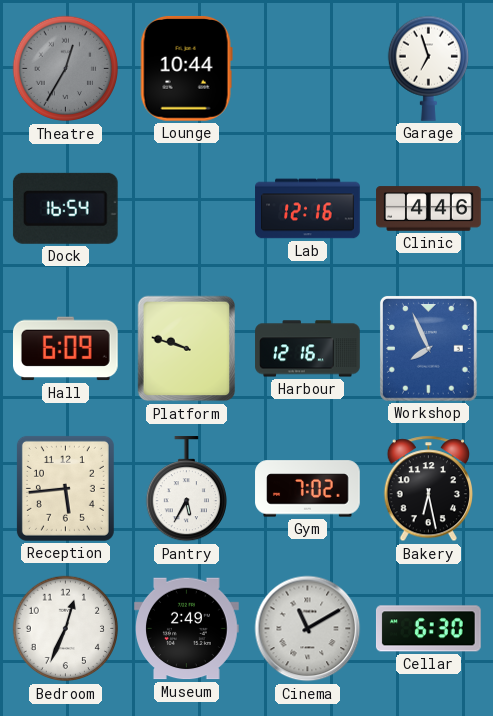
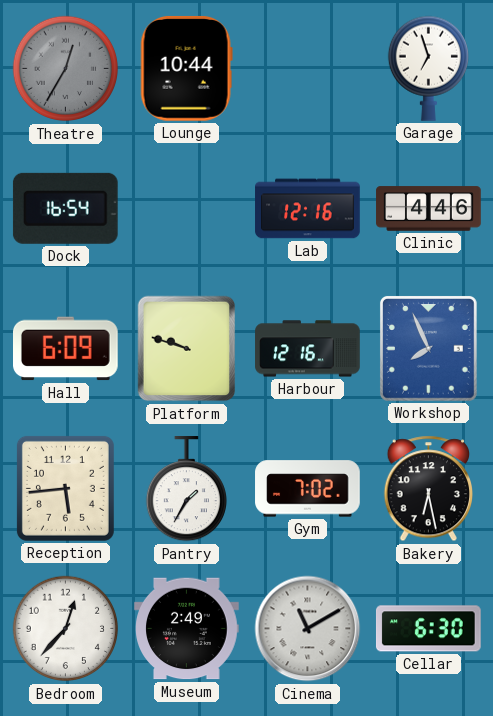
Pantry: 5:35 -> 1:35 (186, 489)
Bedroom: 12:34 -> 12:37 (66, 629)
